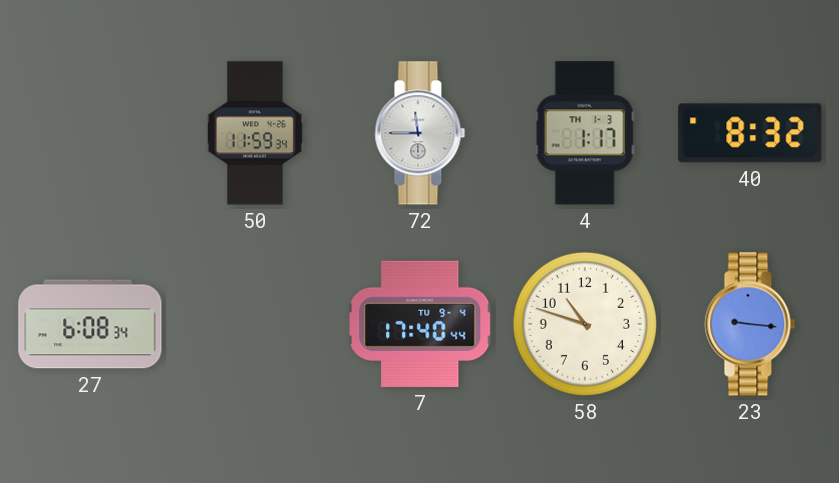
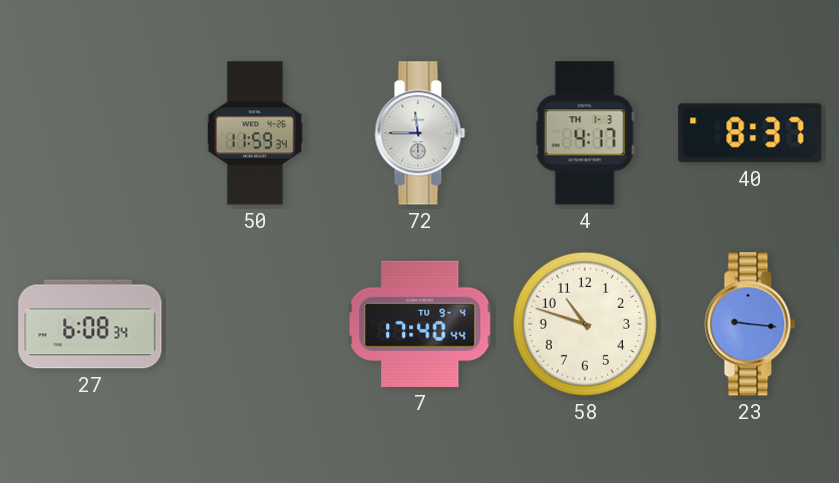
4: 1:17 -> 4:17 (585, 133)
40: 8:32 -> 8:37 (750, 133)
